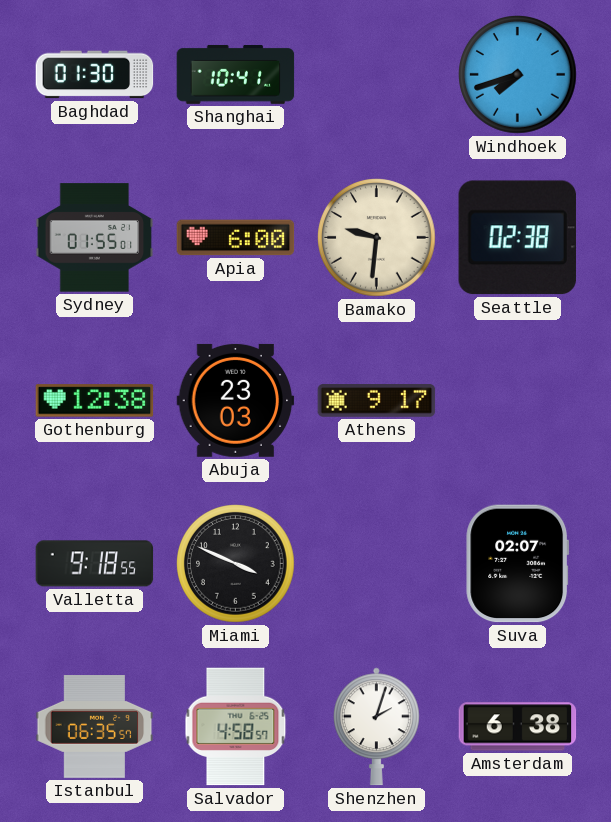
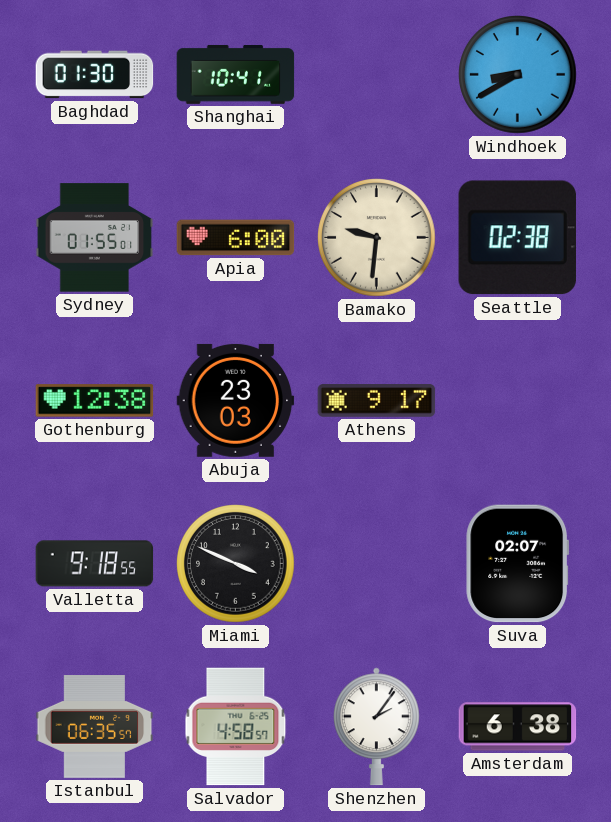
Windhoek: 7:42 -> 8:40 (518, 75)
Shenzhen: 2:03 -> 2:06 (376, 727)
